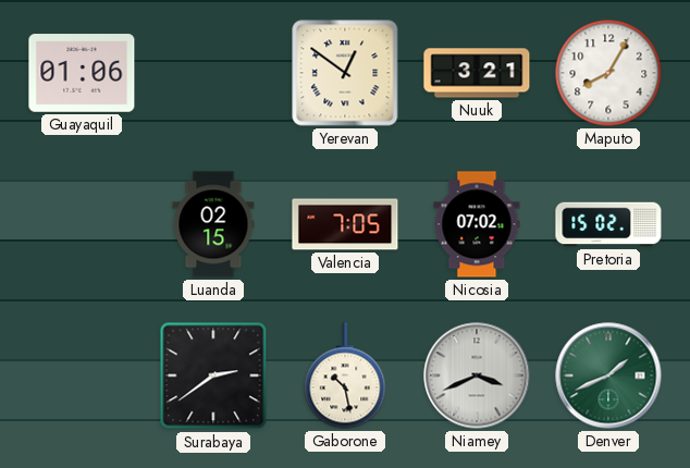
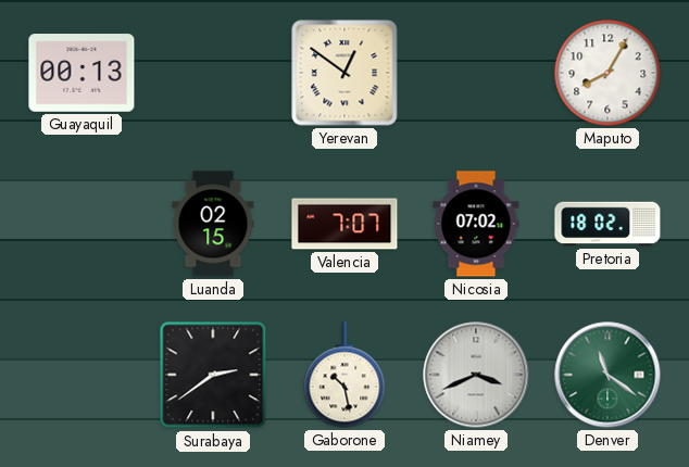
Guayaquil: 01:06 -> 00:13 (82, 73)
Nuuk: 3:21 -> none (477, 73)
Valencia: 7:05 -> 7:07 (344, 224)
Pretoria: 15:02 -> 18:02 (607, 224)
Denver: 1:41 -> 11:21 (607, 375)
